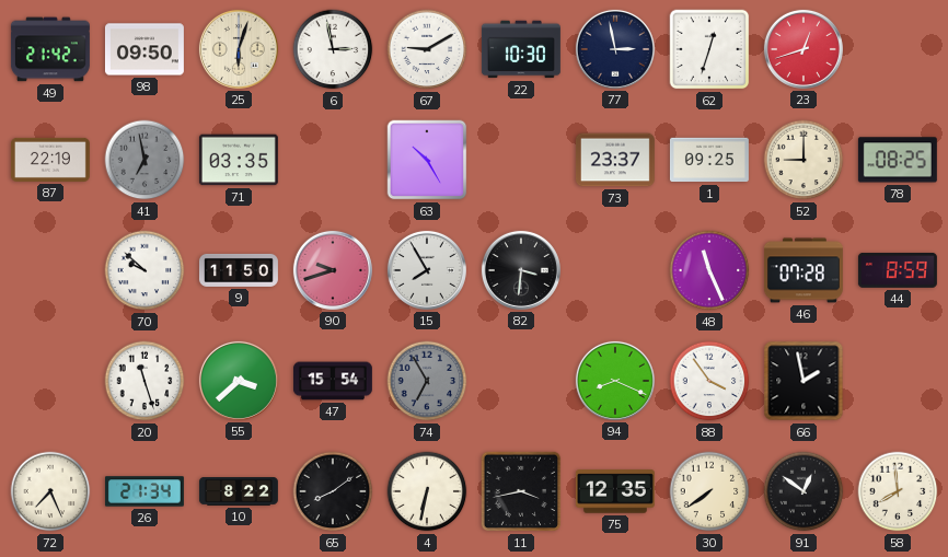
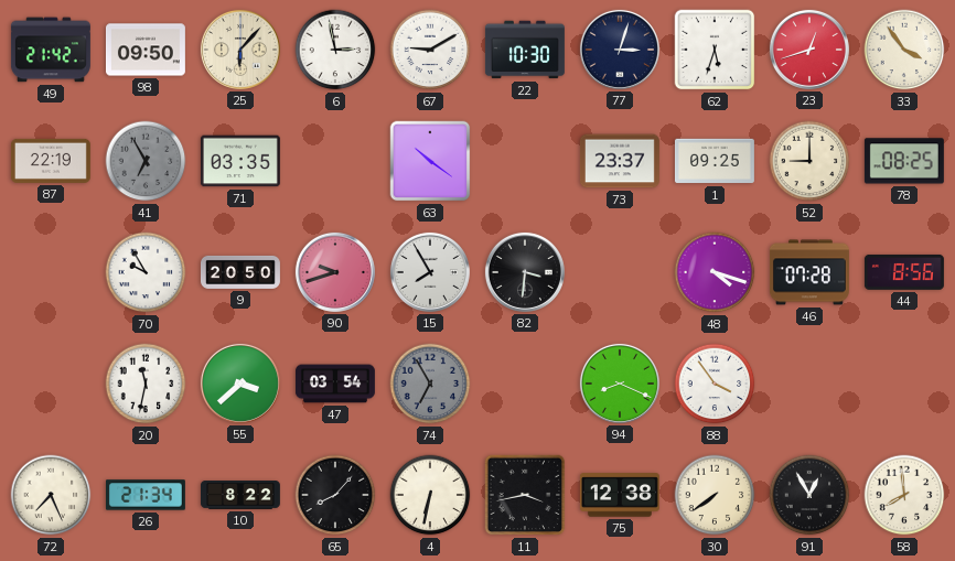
25: 6:03 -> 6:07 (240, 50)
77: 2:58 -> 3:03 (620, 50)
62: 12:33 -> 5:33 (715, 50)
33: none -> 3:54 (904, 50)
41: 6:58 -> 6:55 (146, 161)
63: 10:25 -> 10:21 (430, 161)
70: 9:52 -> 9:55 (146, 272)
9: 11:50 -> 20:50 (240, 272)
48: 11:26 -> 4:18 (715, 272)
44: 8:59 -> 8:56 (904, 272)
20: 11:27 -> 11:32 (146, 384)
47: 15:54 -> 03:54 (335, 384)
66: 1:58 -> none (804, 381)
65: 8:09 -> 8:07 (335, 495)
75: 12:35 -> 12:38 (620, 495)
91: 12:51 -> 12:55 (809, 495)
